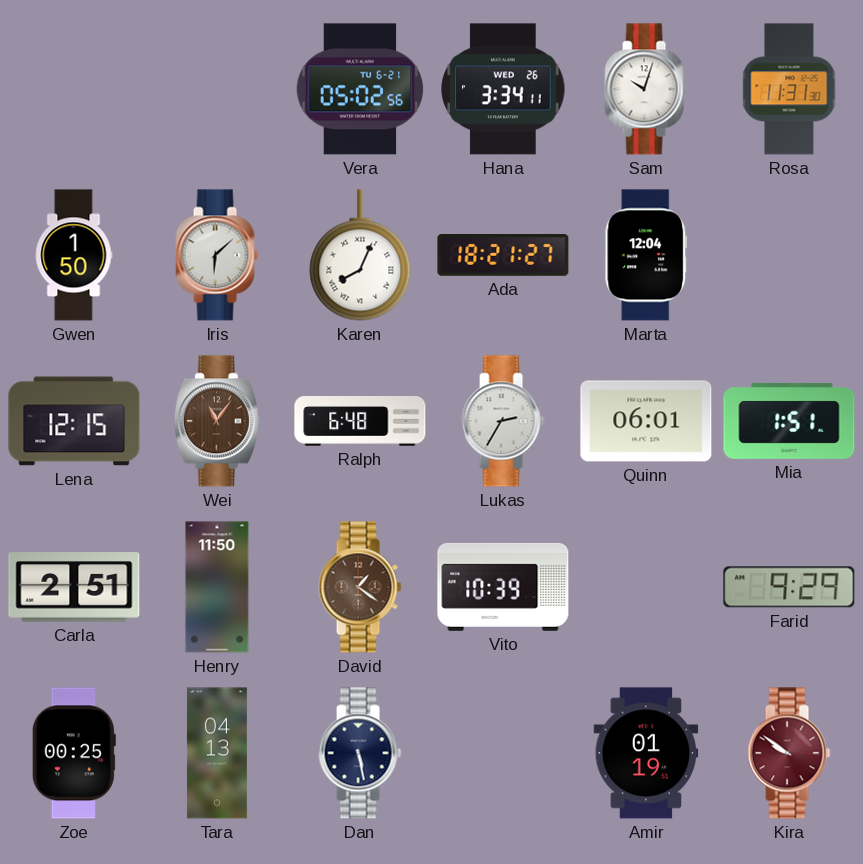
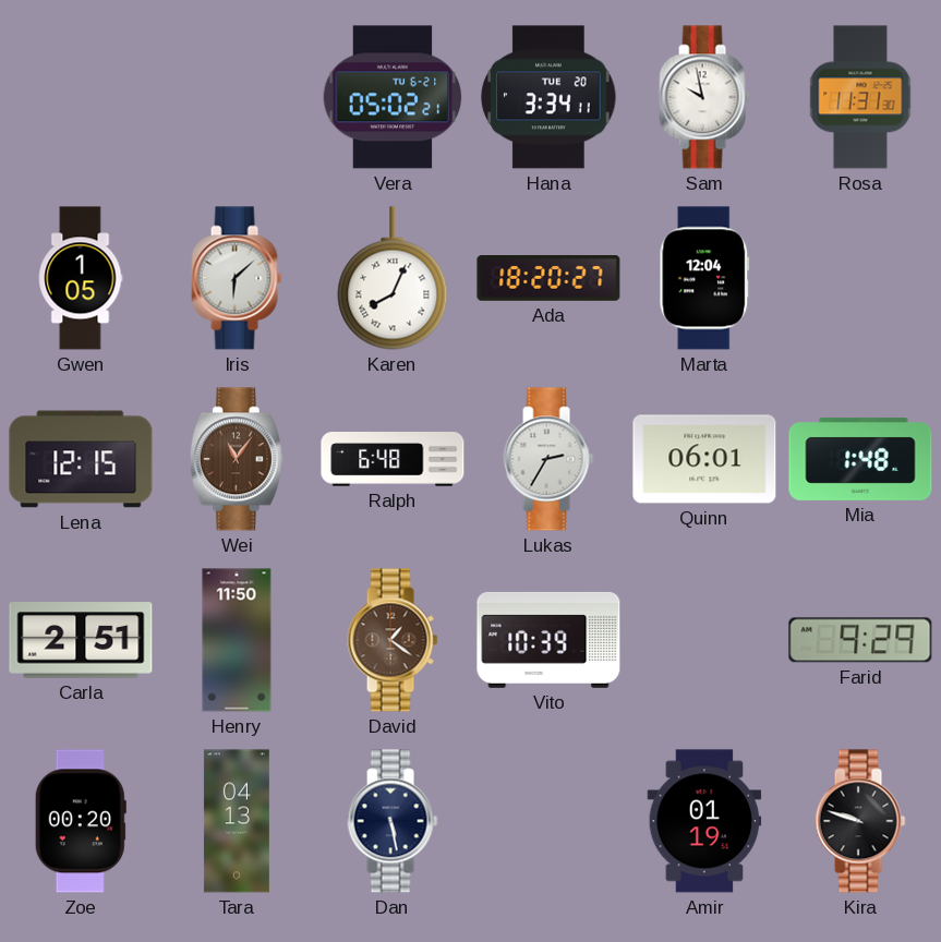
Vera: 05:02:56 -> 05:02:21 (393, 97)
Hana date: WED 26 -> TUE 20 (548, 97)
Sam: 10:03 -> 9:58 (704, 97)
Gwen: 1:50 -> 1:05 (81, 278)
Ada: 18:21 -> 18:20 (548, 279)
Mia: 1:51 -> 1:48 (860, 459)
Zoe: 00:25 -> 00:20 (81, 821)
Kira: 9:51 -> 9:48 (860, 821)
Kira dial: burgundy -> black (860, 821)
